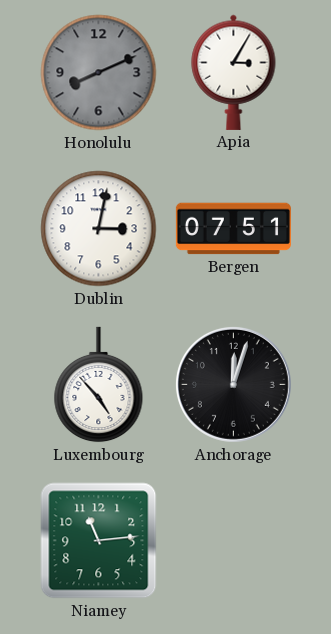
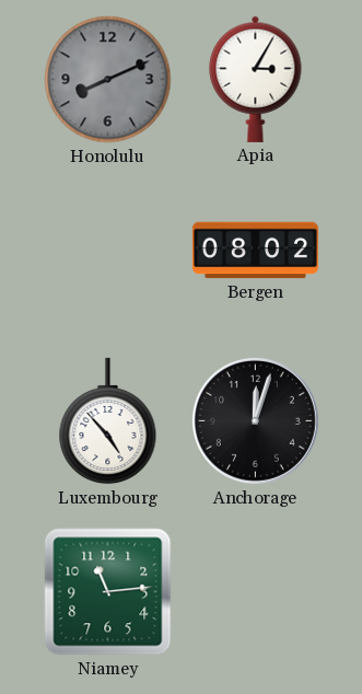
Dublin: 3:02 -> none (99, 229)
Bergen: 07:51 -> 08:02 (255, 251)
